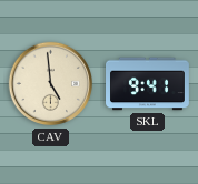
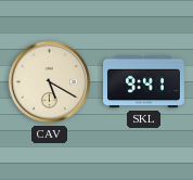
CAV: 4:59 -> 5:20 (50, 82)
